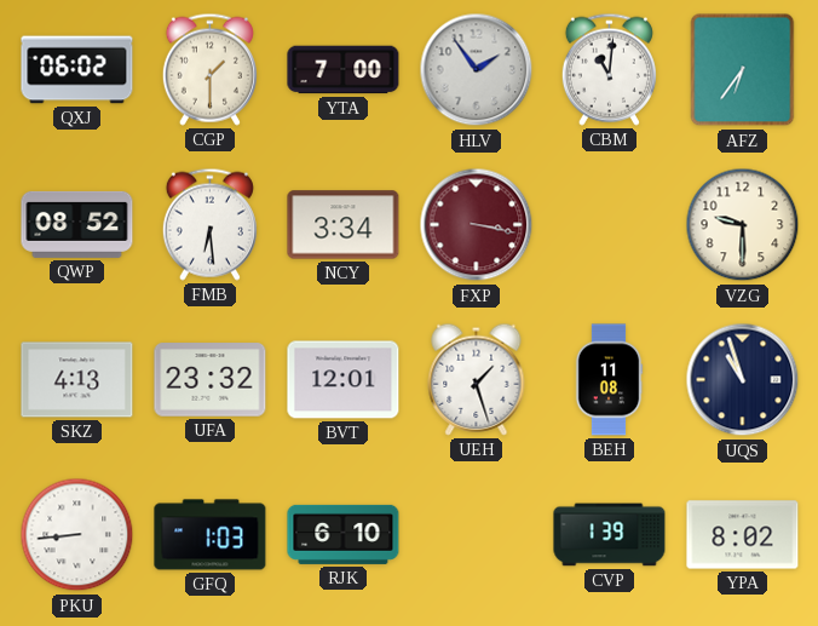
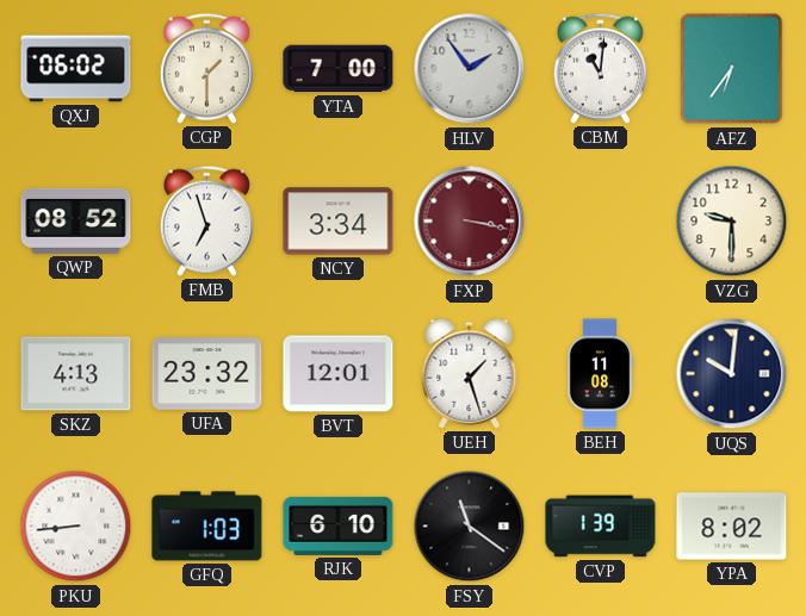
FMB: 6:29 -> 6:57 (206, 220)
UQS: 10:57 -> 10:01 (732, 374)
FSY: none -> 11:21 (470, 527)
